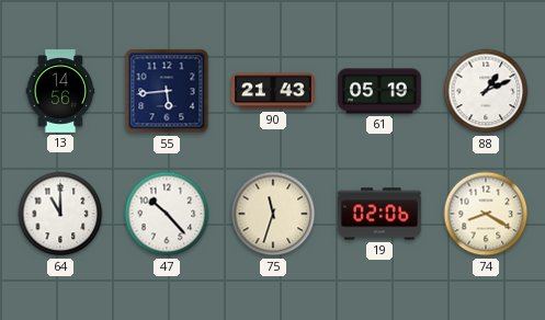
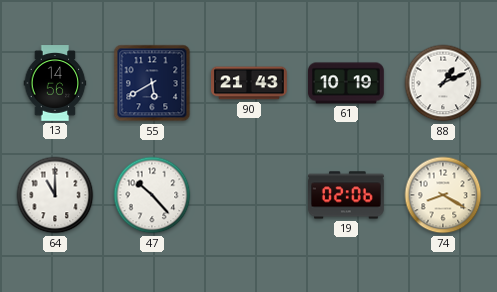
55: 5:44 -> 5:40 (152, 83)
61: 05:19 -> 10:19 (347, 83)
75: 11:33 -> none (273, 214)
